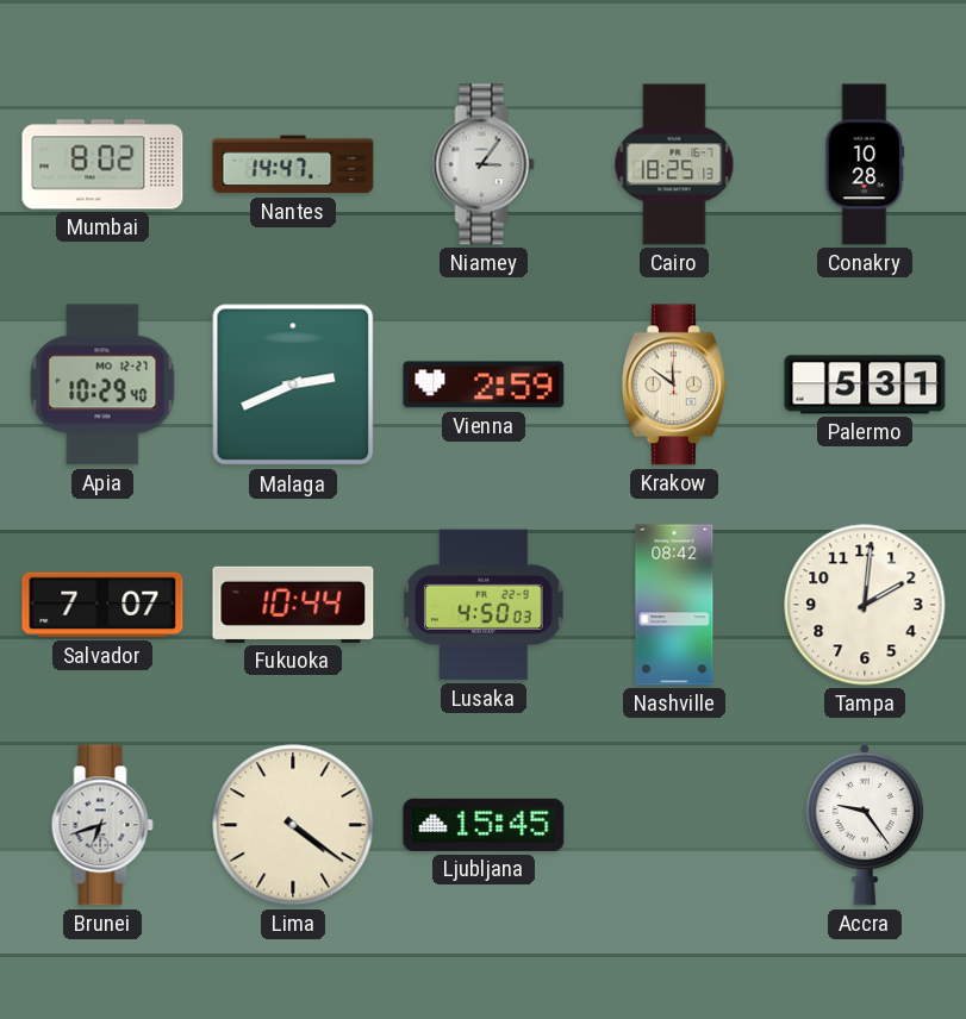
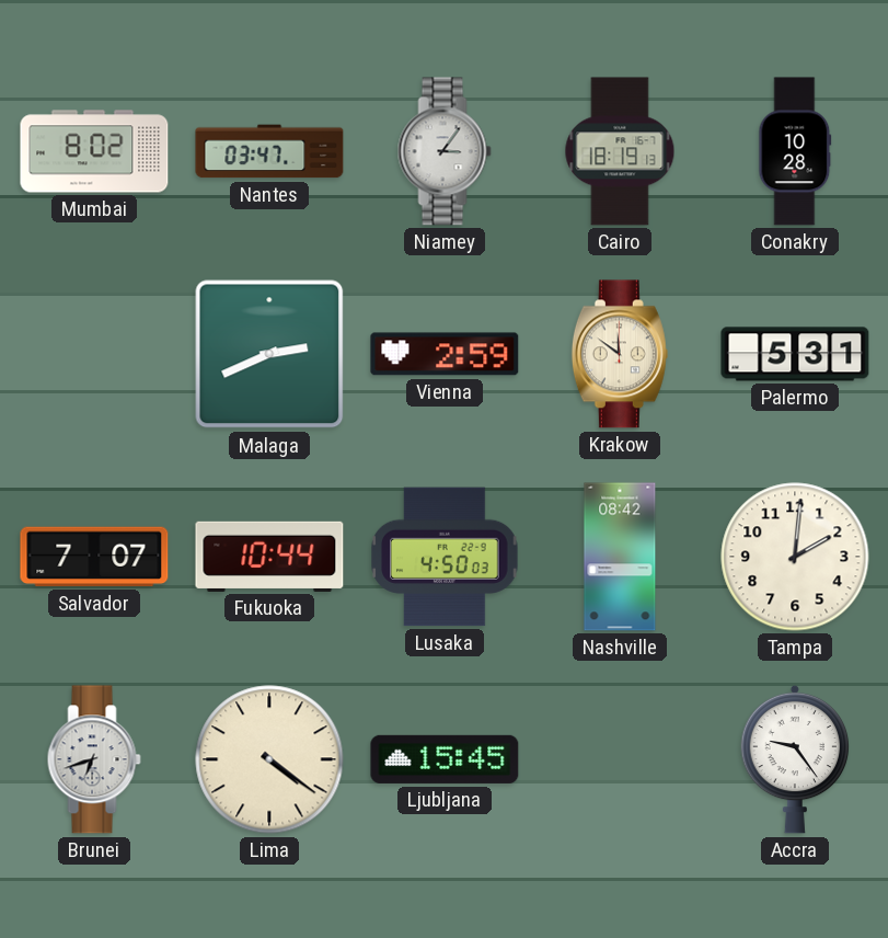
Nantes: 14:47 -> 03:47 (269, 151)
Cairo: 18:25 -> 18:19 (620, 151)
Apia: 10:29 -> none (102, 385)
